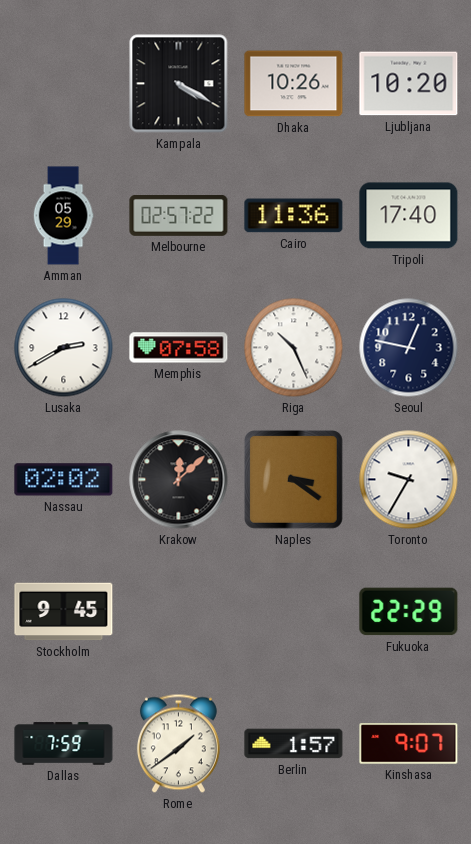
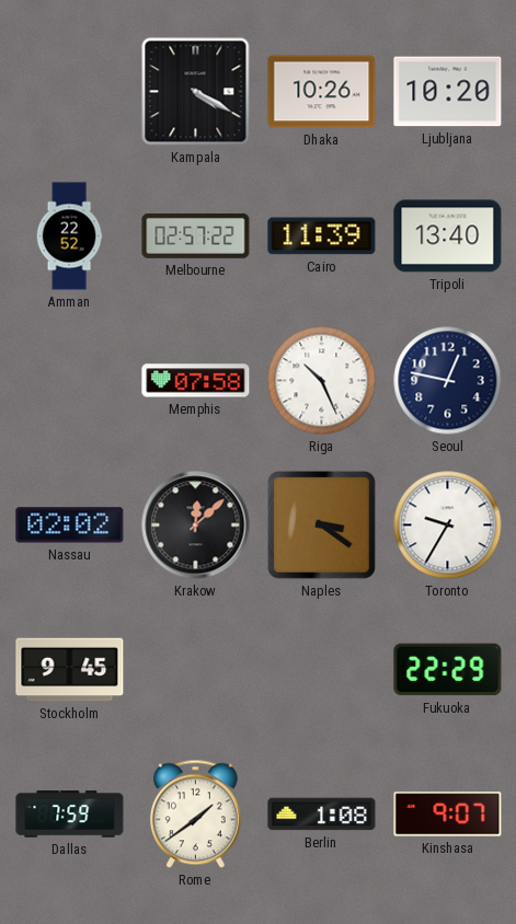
Amman: 05:29 -> 22:52 (69, 236)
Cairo: 11:36 -> 11:39 (322, 236)
Tripoli: 17:40 -> 13:40 (448, 236)
Lusaka: 2:40 -> none (64, 348)
Berlin: 1:57 -> 1:08 (322, 815)
